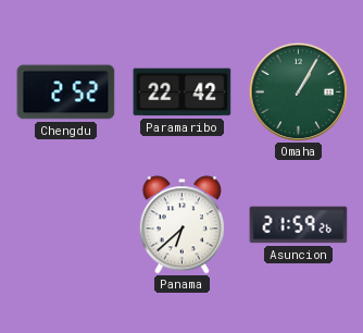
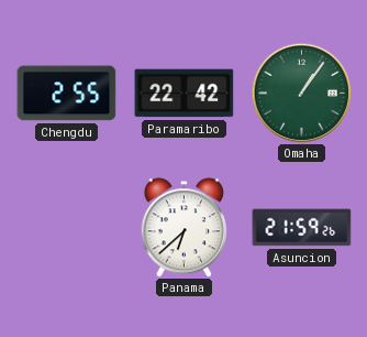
Chengdu: 2:52 -> 2:55 (67, 94)
Omaha: 1:05 -> 1:06 (301, 93)
